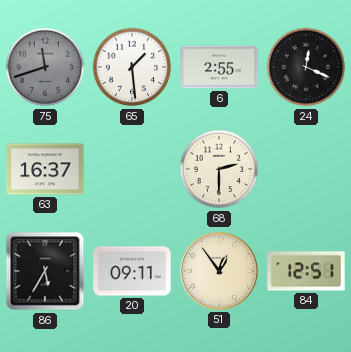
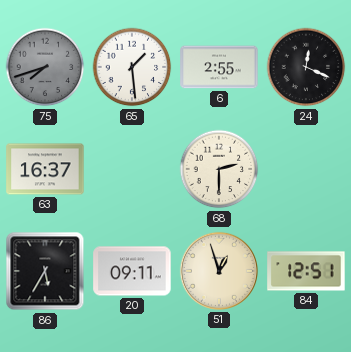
75: 11:42 -> 7:42 (45, 67)
51: 12:54 -> 12:57 (219, 271)
